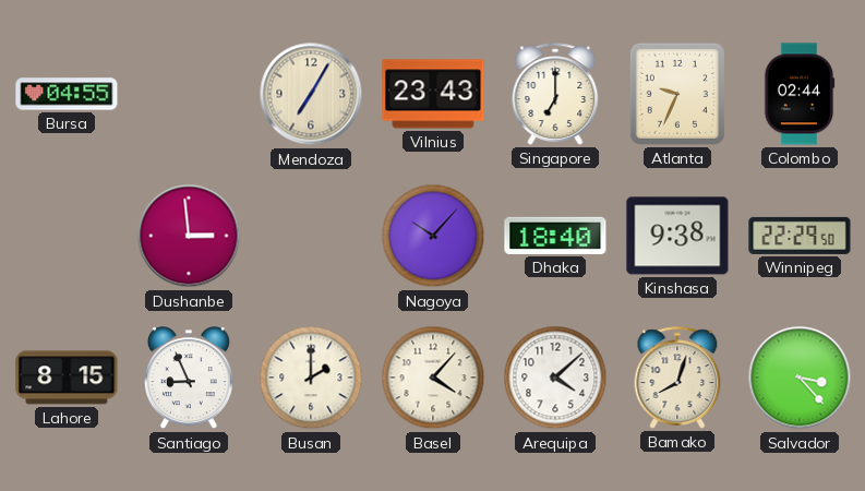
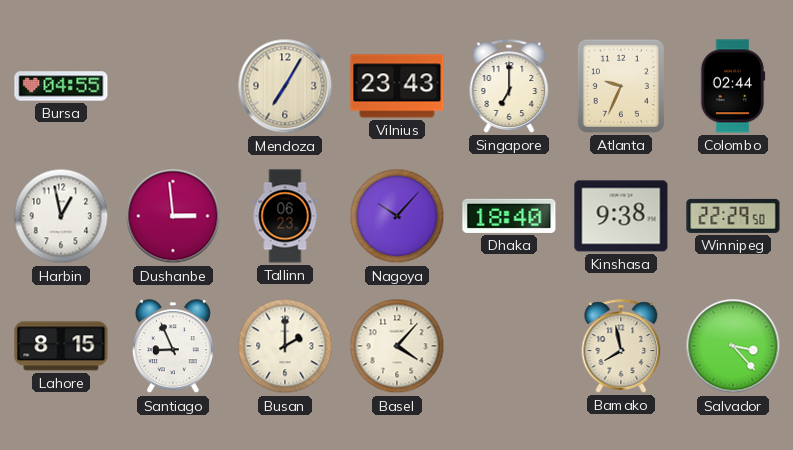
Harbin: none -> 12:58 (61, 216)
Tallinn: none -> 06:23 (285, 216)
Arequipa: 4:08 -> none (555, 378)
Bamako: 8:03 -> 7:58 (621, 346)
